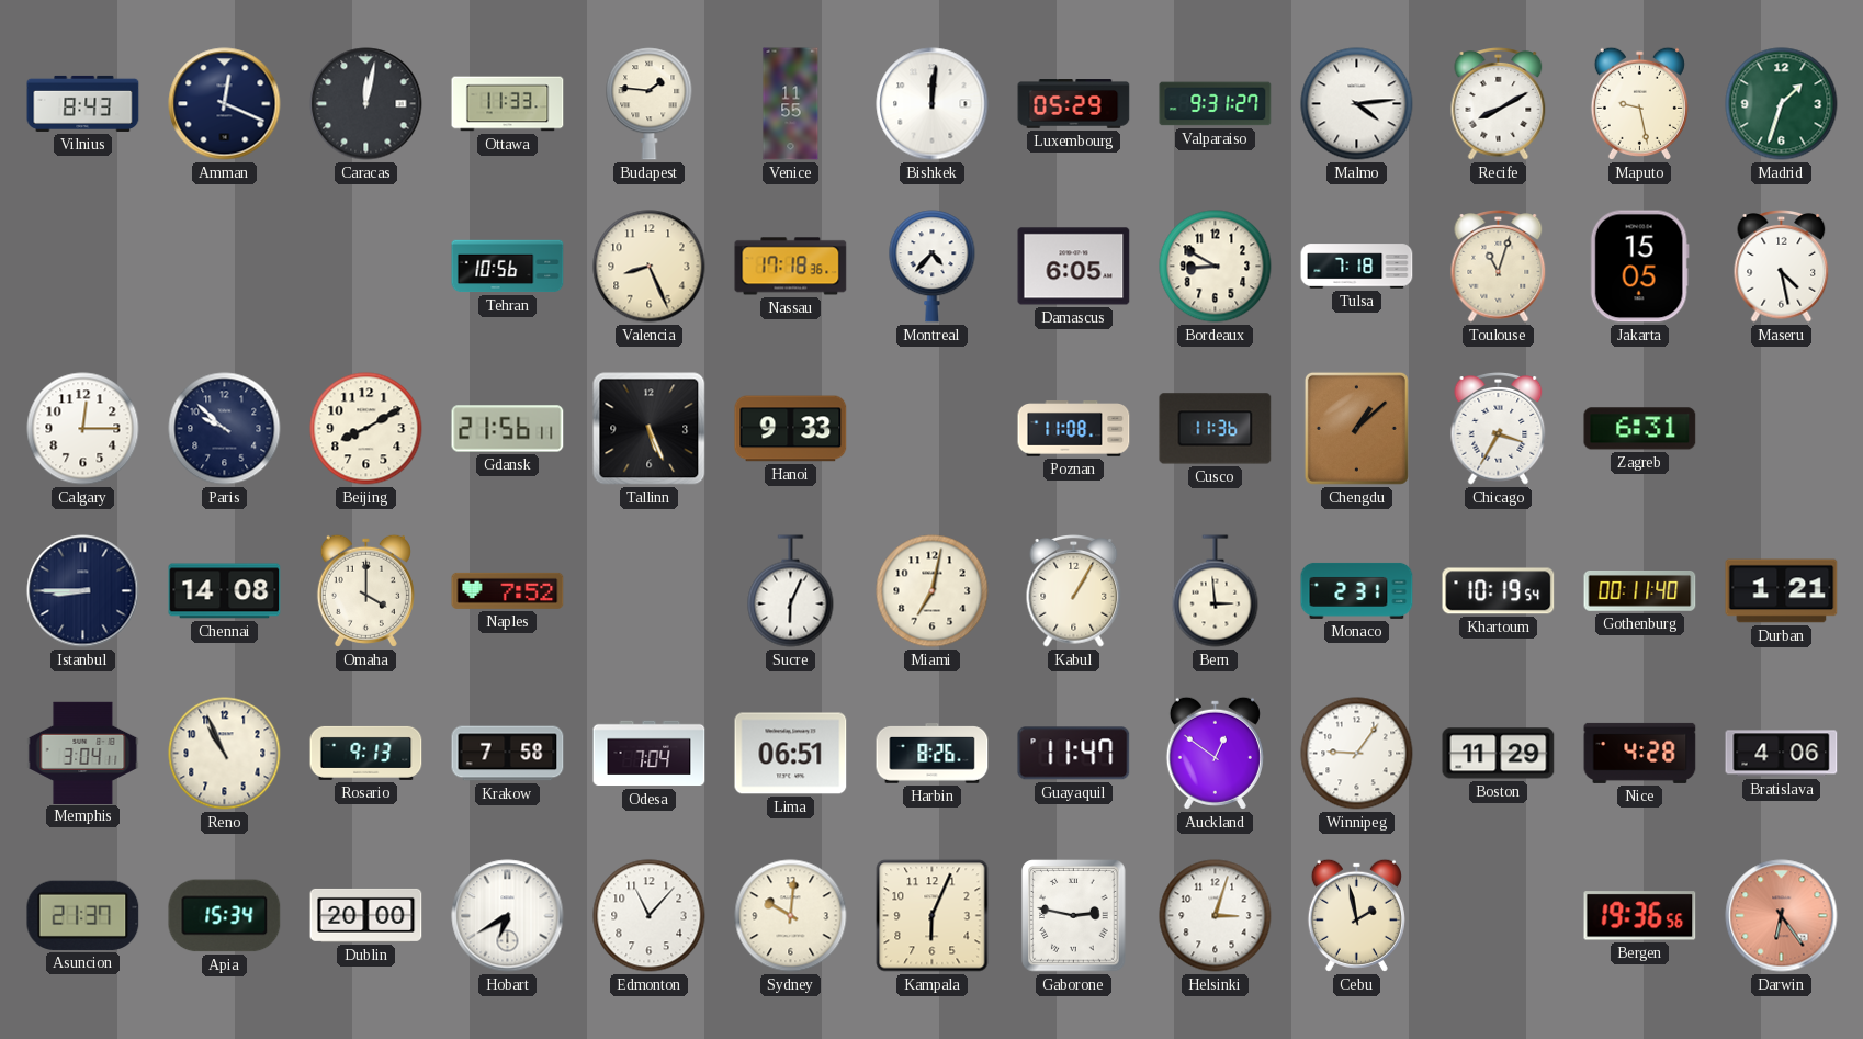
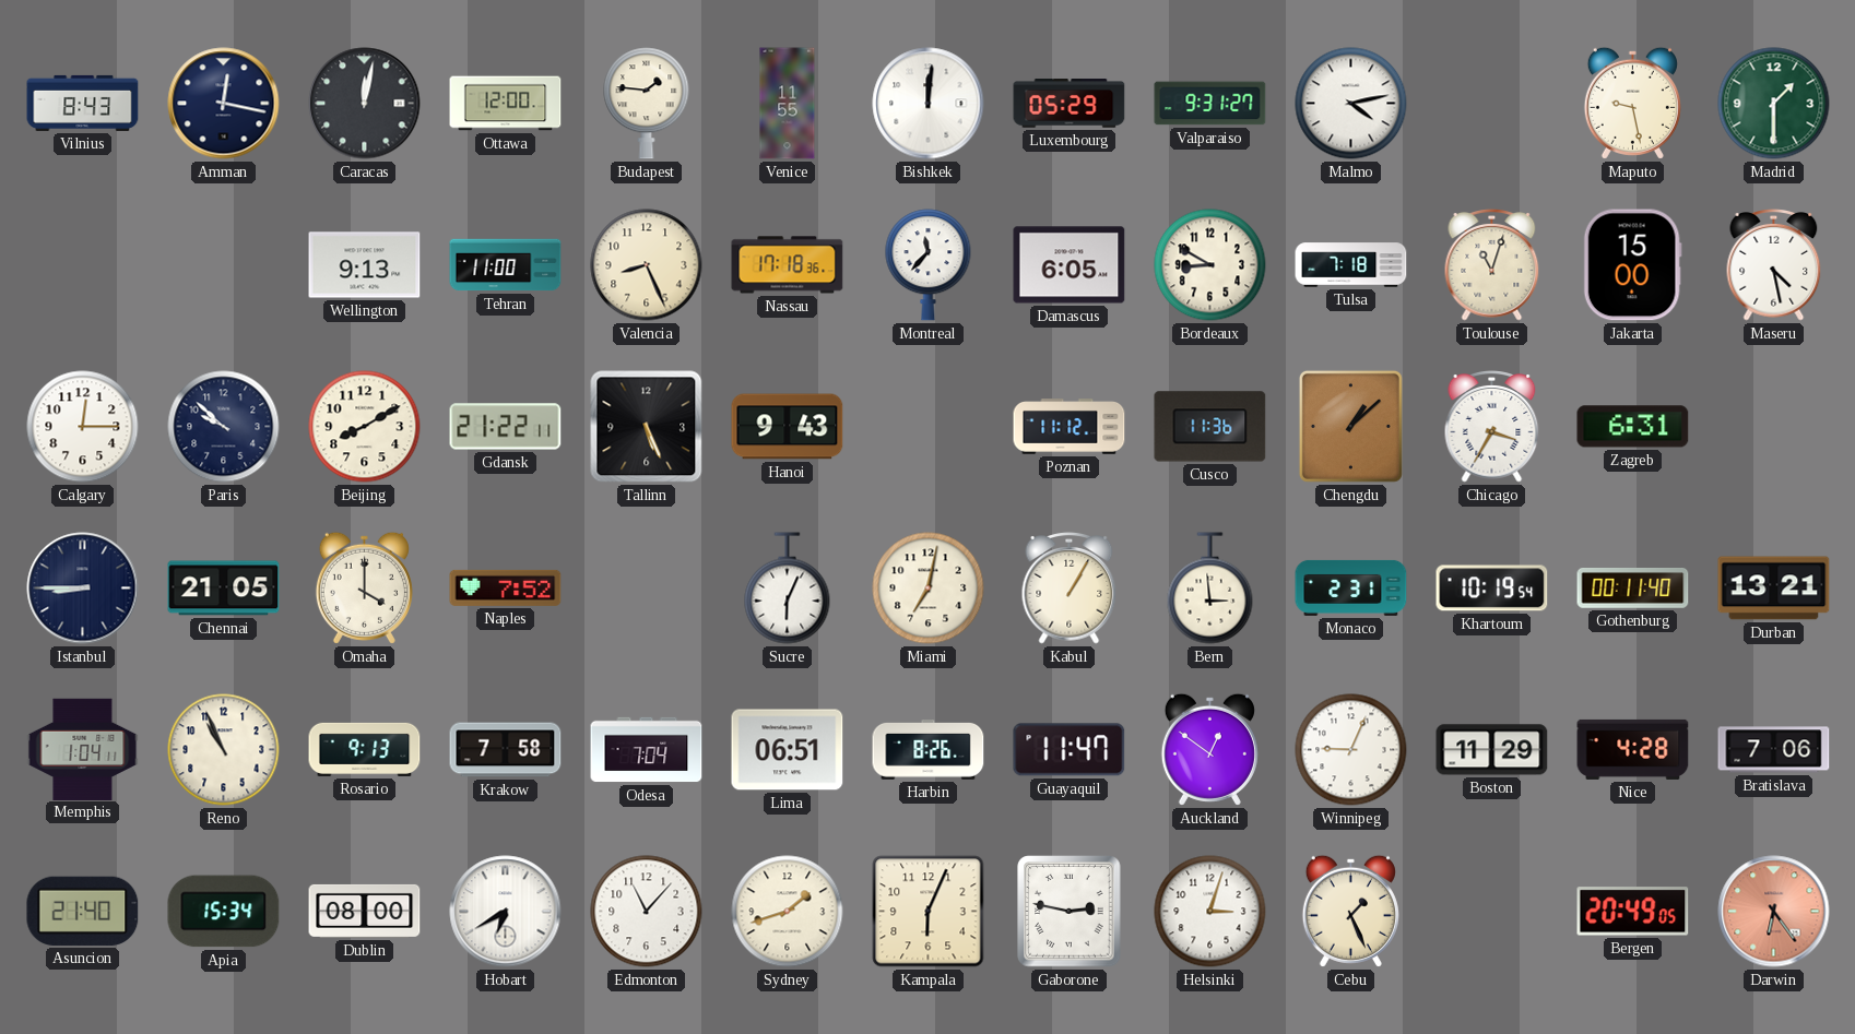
Amman: 12:19 -> 12:17 (224, 104)
Ottawa: 11:33 -> 12:00 (506, 104)
Malmo: 4:14 -> 4:13 (1351, 104)
Recife: 8:10 -> none (1499, 104)
Madrid: 1:33 -> 1:30 (1774, 104)
Wellington: none -> 9:13 (365, 265)
Tehran: 10:56 -> 11:00 (506, 265)
Montreal: 4:37 -> 11:37 (929, 265)
Jakarta: 15:05 -> 15:00 (1632, 265)
Gdansk: 21:56 -> 21:22 (506, 427)
Hanoi: 9:33 -> 9:43 (788, 427)
Poznan: 11:08 -> 11:12 (1070, 427)
Chennai: 14:08 -> 21:05 (224, 589)
Durban: 1:21 -> 13:21 (1774, 589)
Memphis: 3:04 -> 1:04 (83, 749)
Winnipeg: 9:06 -> 9:04 (1351, 750)
Bratislava: 4:06 -> 7:06 (1774, 750)
Asuncion: 21:37 -> 21:40 (83, 911)
Dublin: 20:00 -> 08:00 (365, 911)
Sydney: 10:01 -> 1:42 (788, 912)
Cebu: 1:58 -> 1:26 (1350, 911)
Bergen: 19:36 -> 20:49 (1633, 912)
